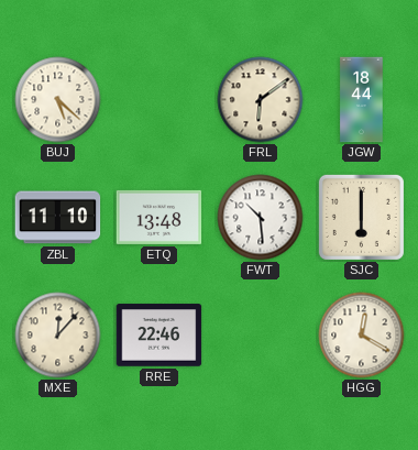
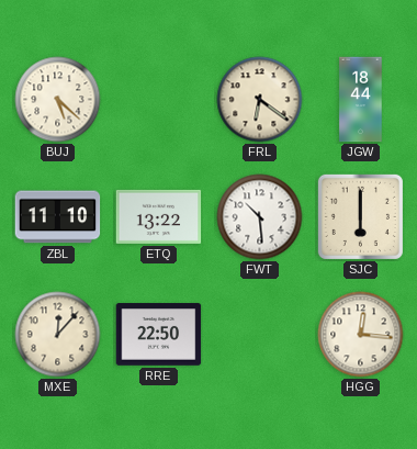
FRL: 6:09 -> 6:21 (260, 100)
ETQ: 13:48 -> 13:22 (159, 216)
RRE: 22:46 -> 22:50 (159, 335)
HGG: 12:20 -> 12:16 (361, 335)
